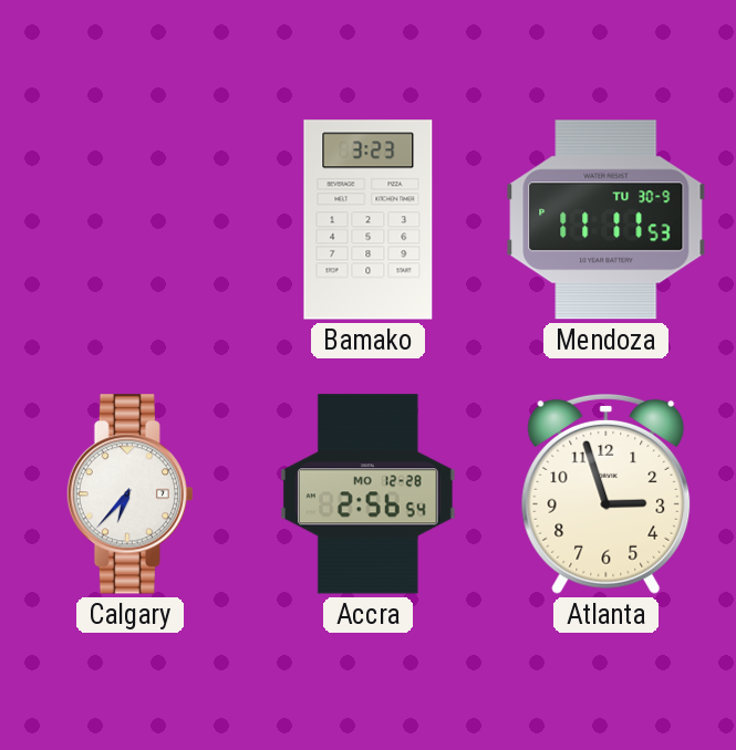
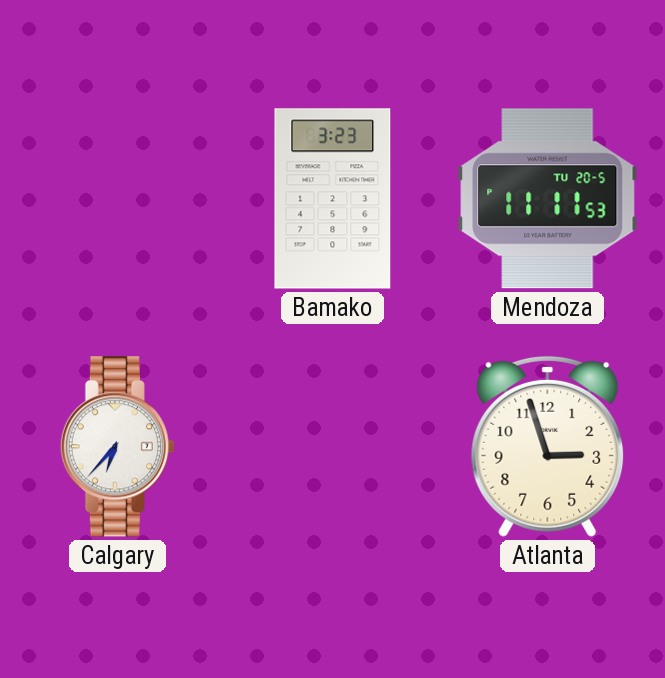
Mendoza date: TU 30-9 -> TU 20-5 (548, 199)
Accra: 2:56 -> none (367, 494)
